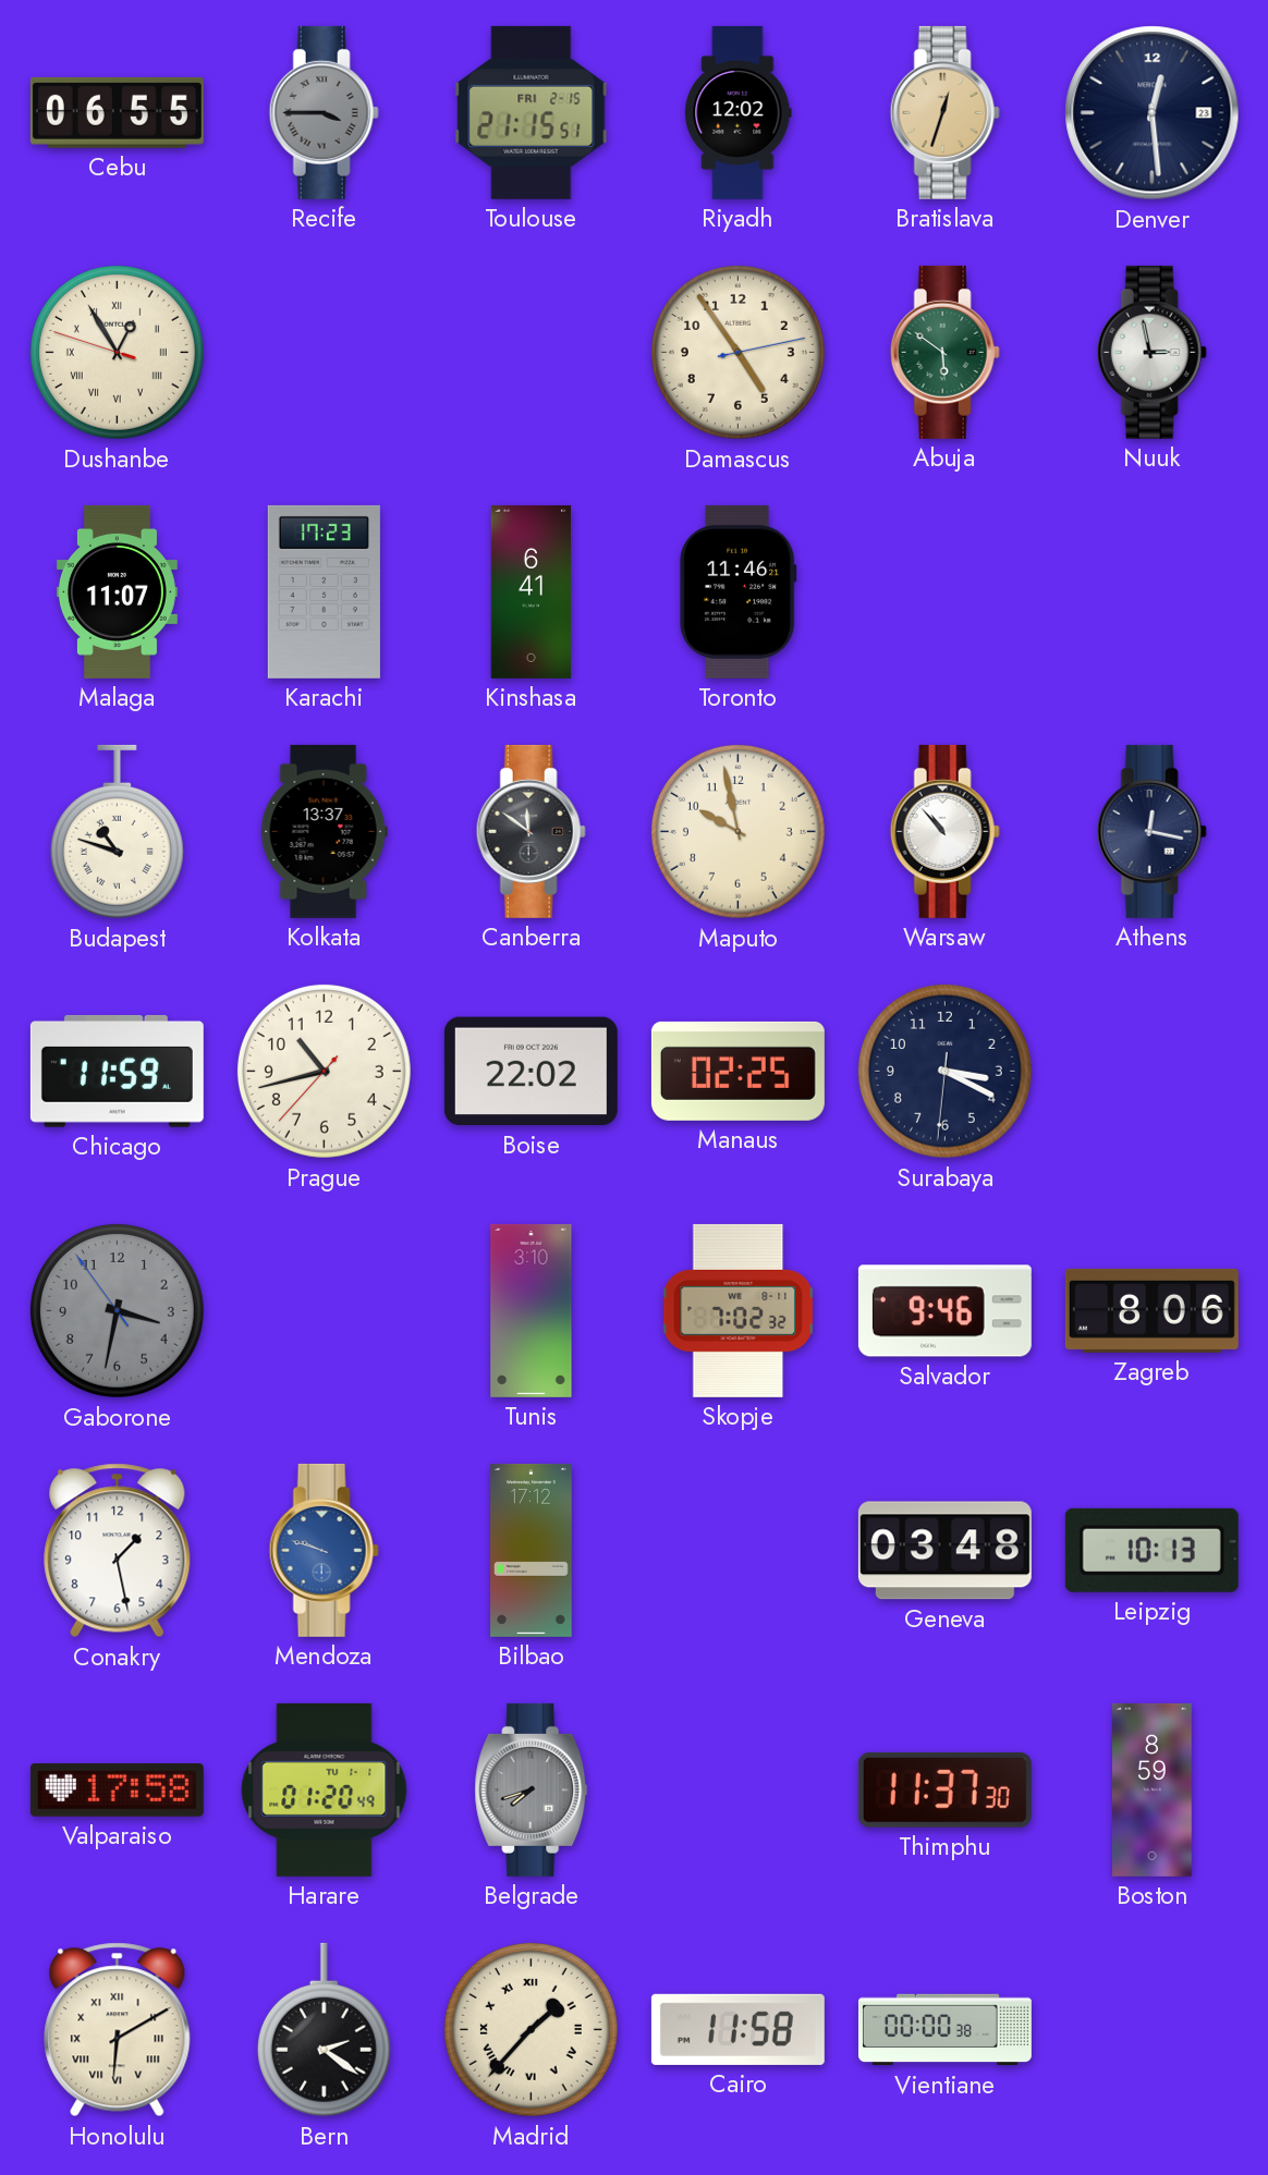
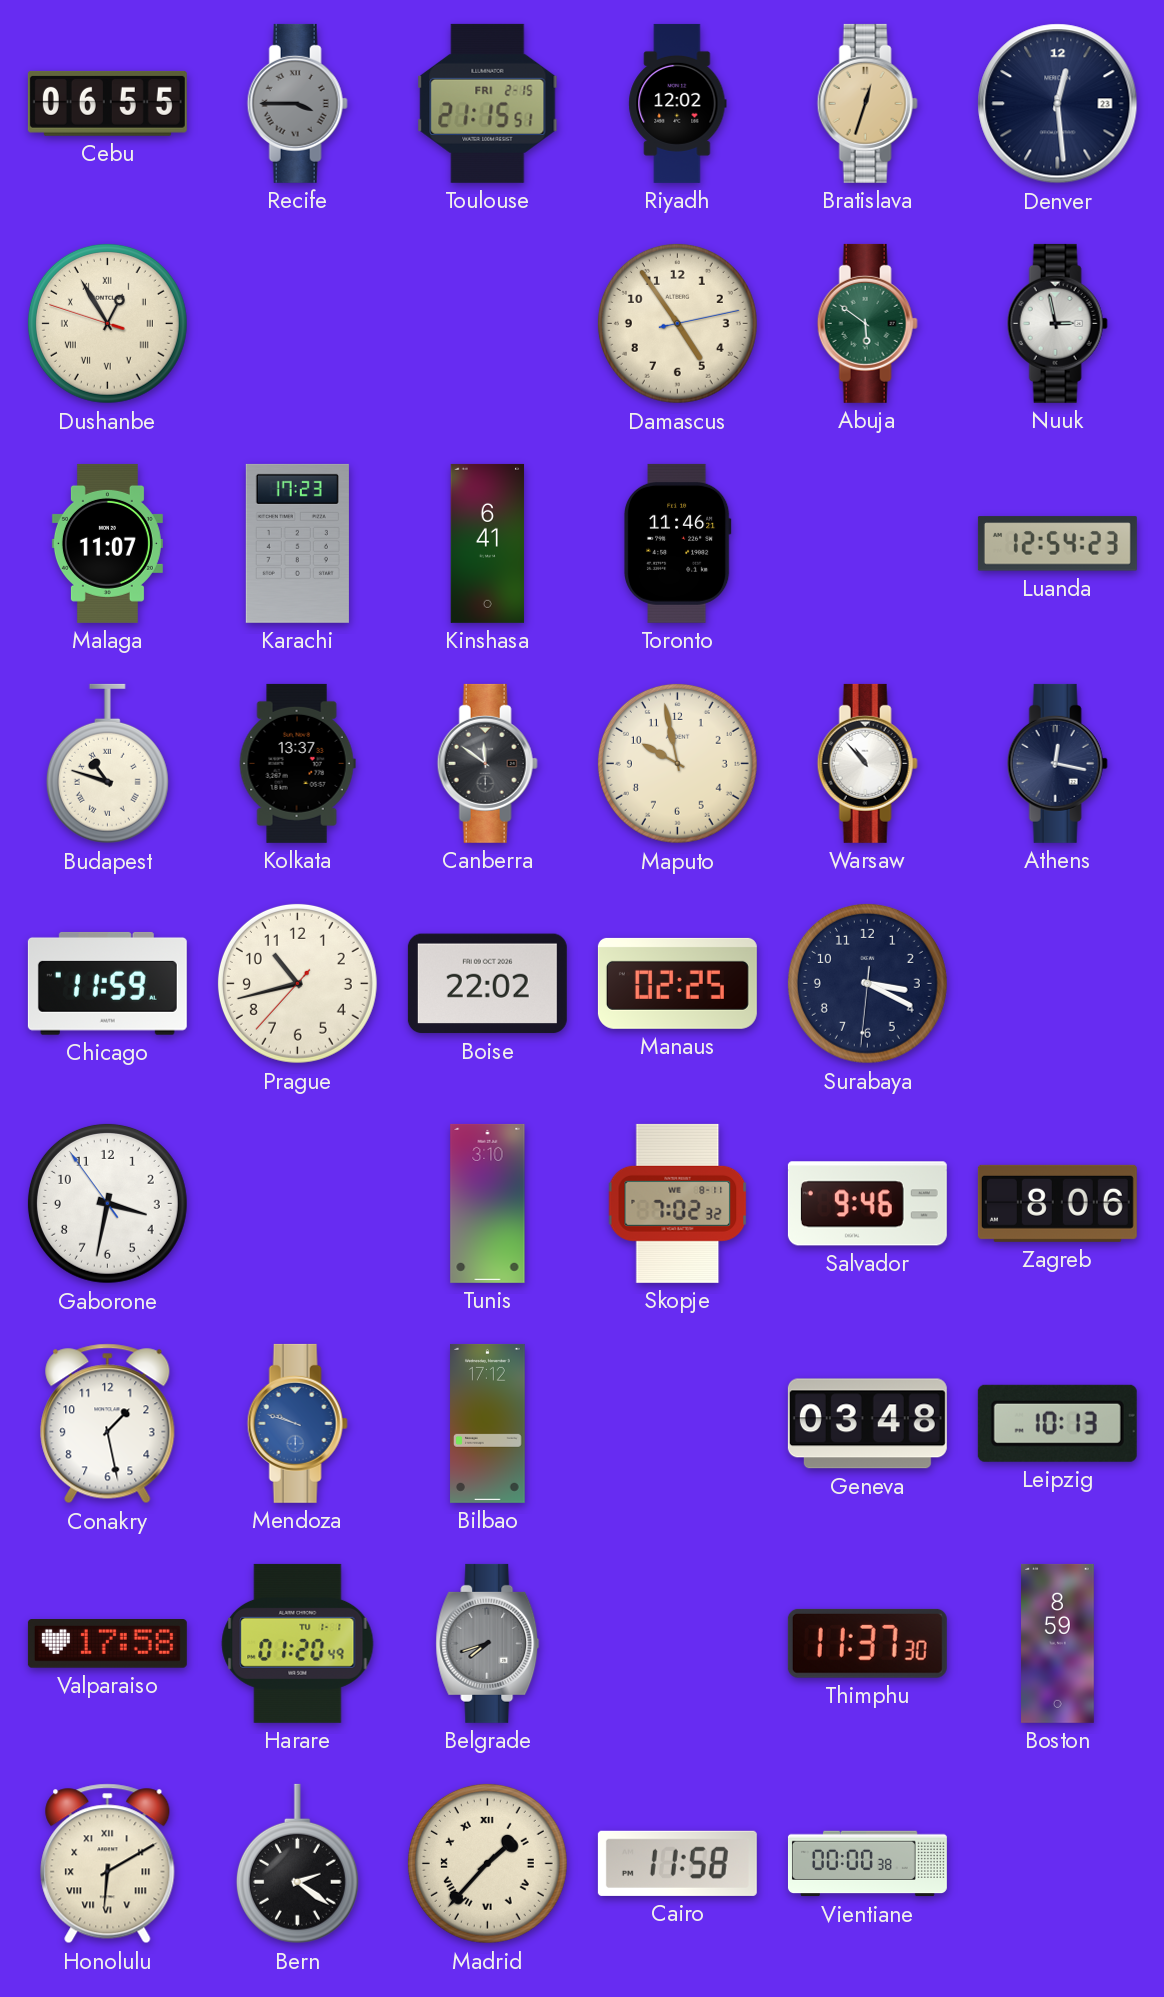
Luanda: none -> 12:54 (1057, 544)
Gaborone dial: grey -> white (107, 1203)
